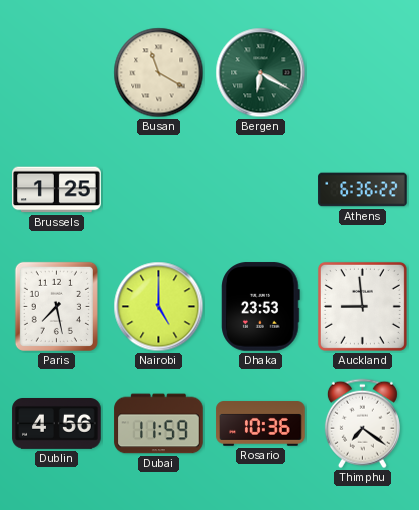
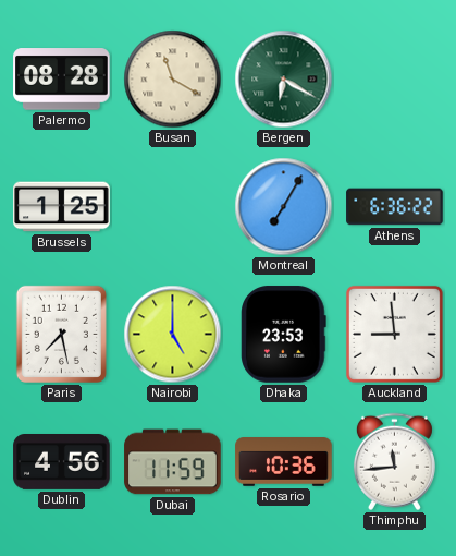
Palermo: none -> 08:28 (62, 80)
Montreal: none -> 7:05 (284, 207)
Thimphu: 7:21 -> 11:44 (394, 462)
